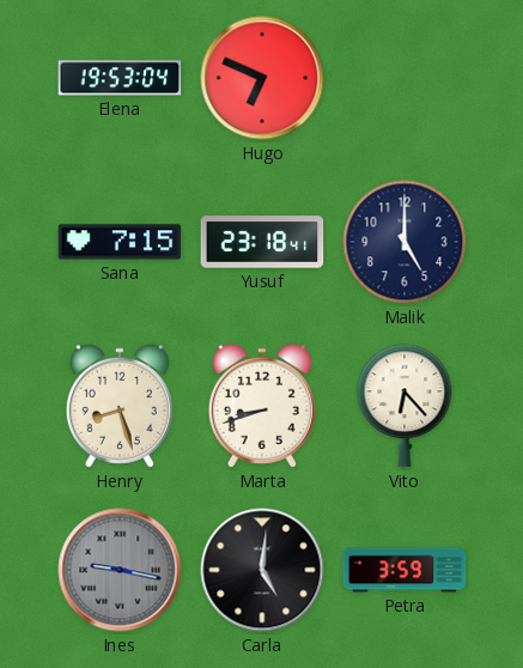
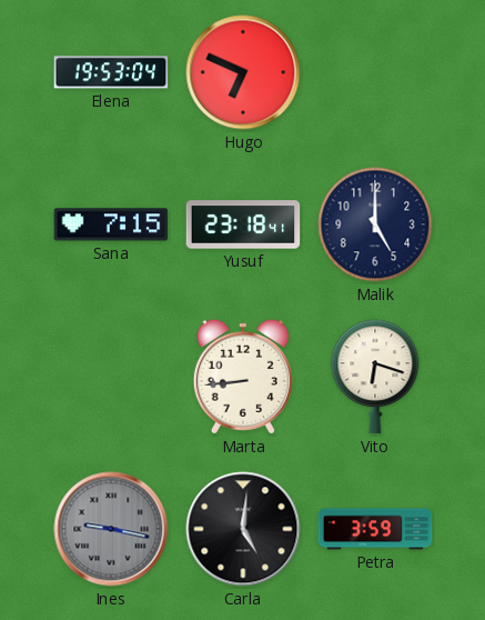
Henry: 8:27 -> none (120, 406)
Marta: 8:42 -> 8:44 (243, 377)
Vito: 6:23 -> 6:18 (375, 377)
